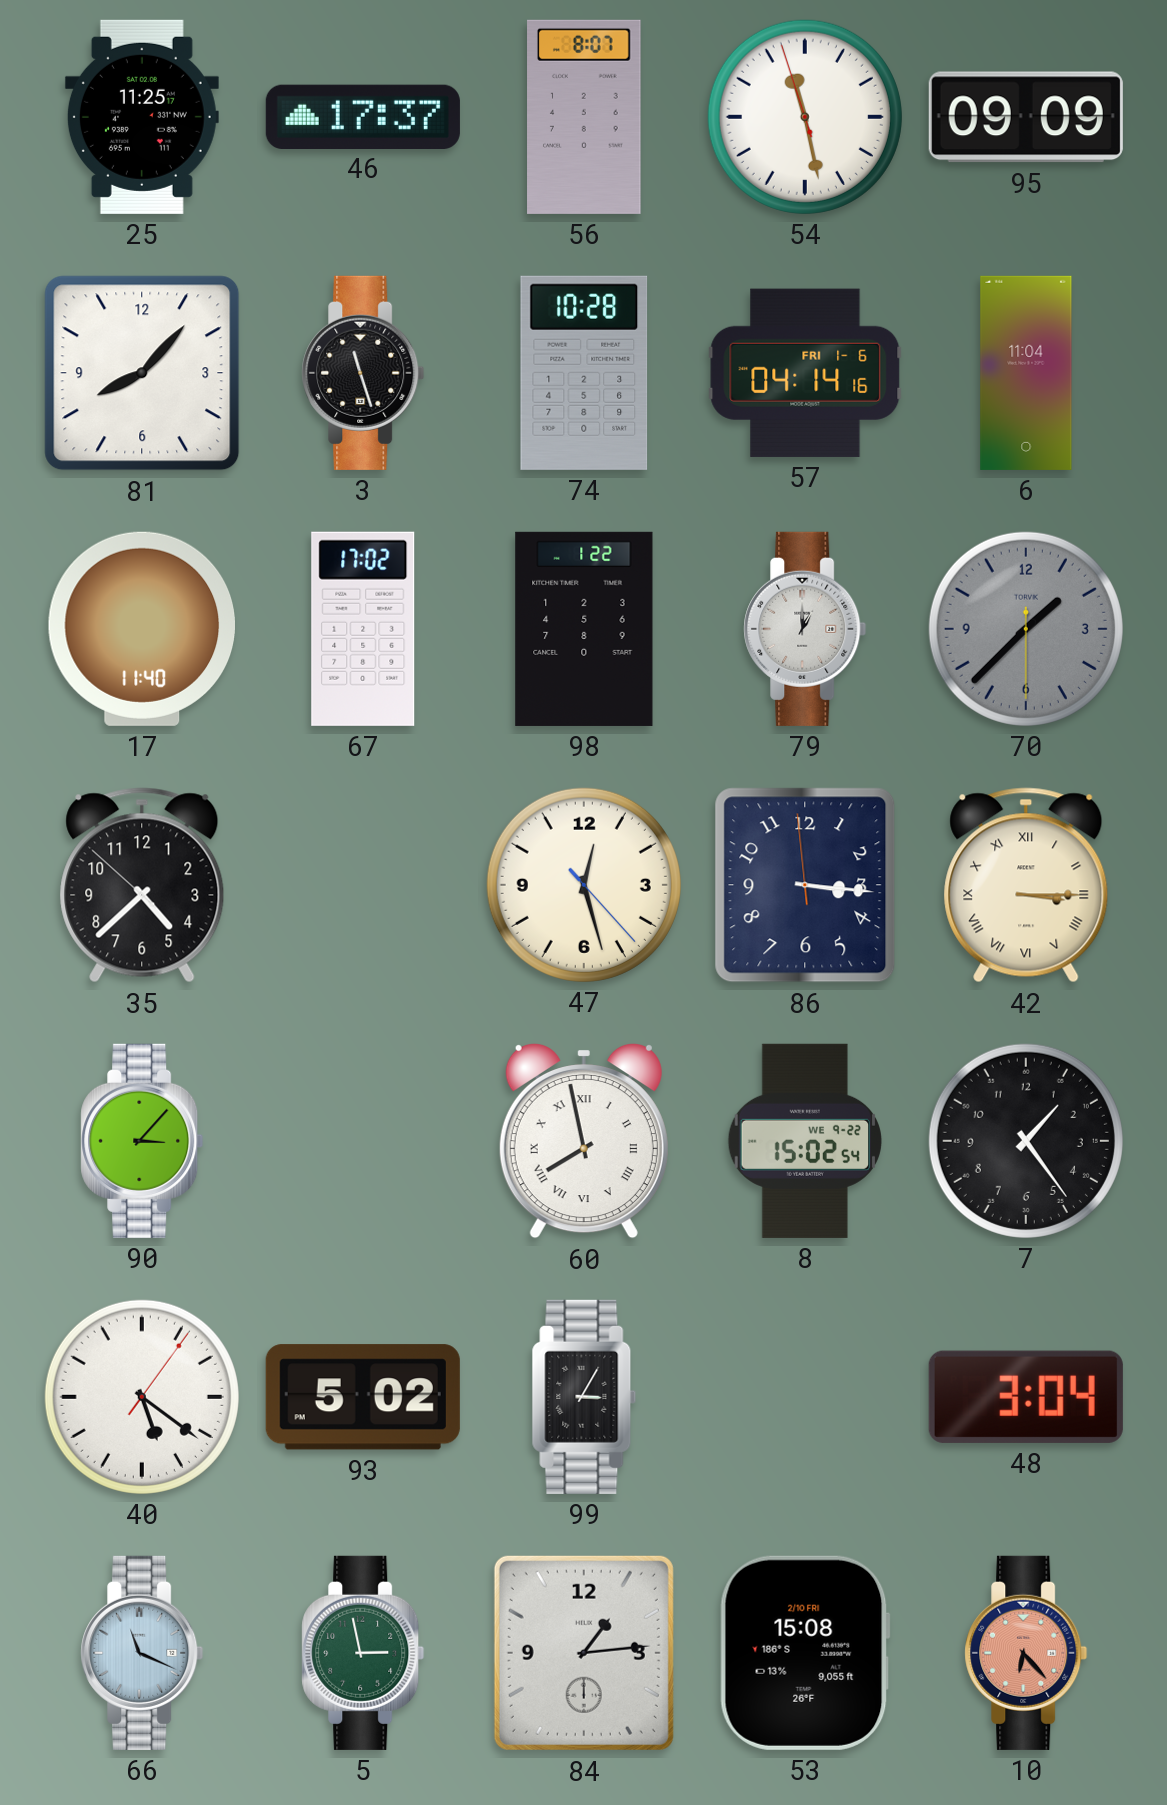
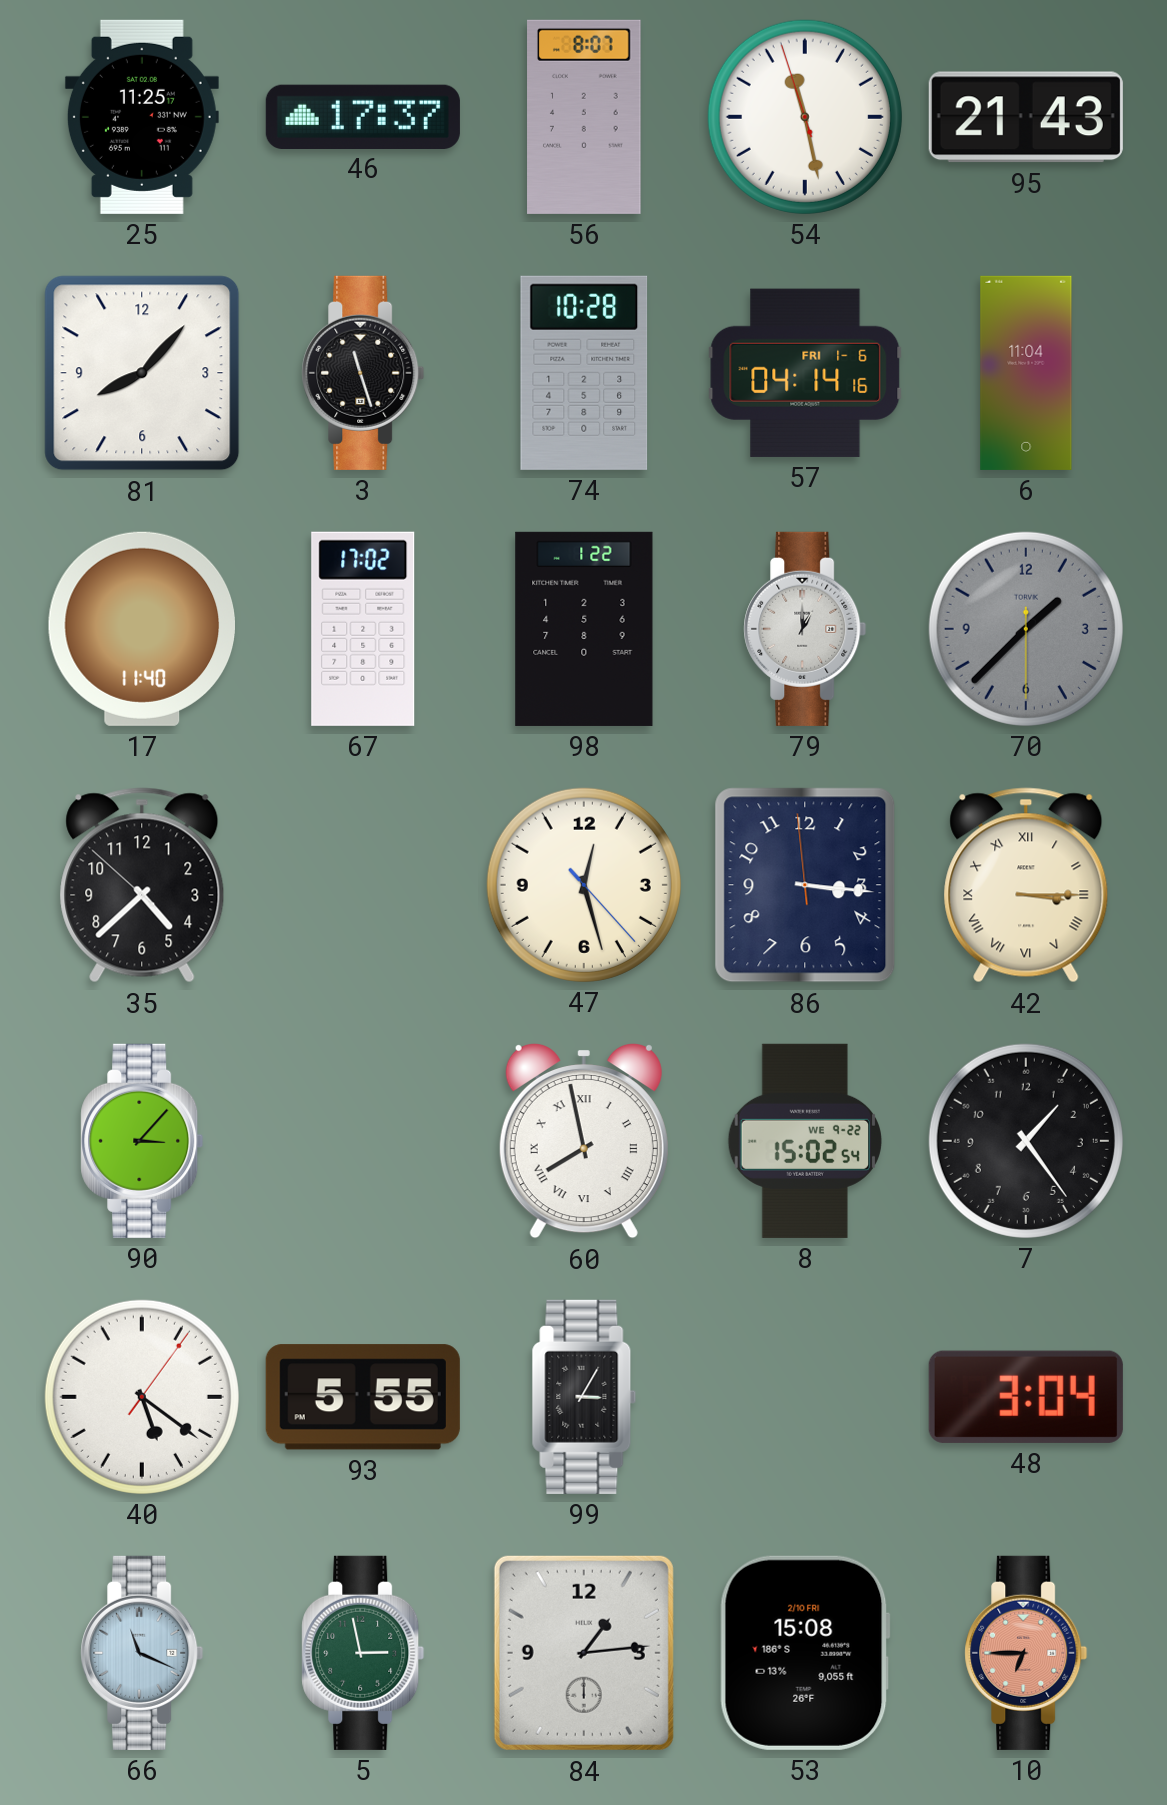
95: 09:09 -> 21:43 (1026, 117)
93: 5:02 -> 5:55 (363, 1397)
10: 6:23 -> 6:45 (1026, 1653)
